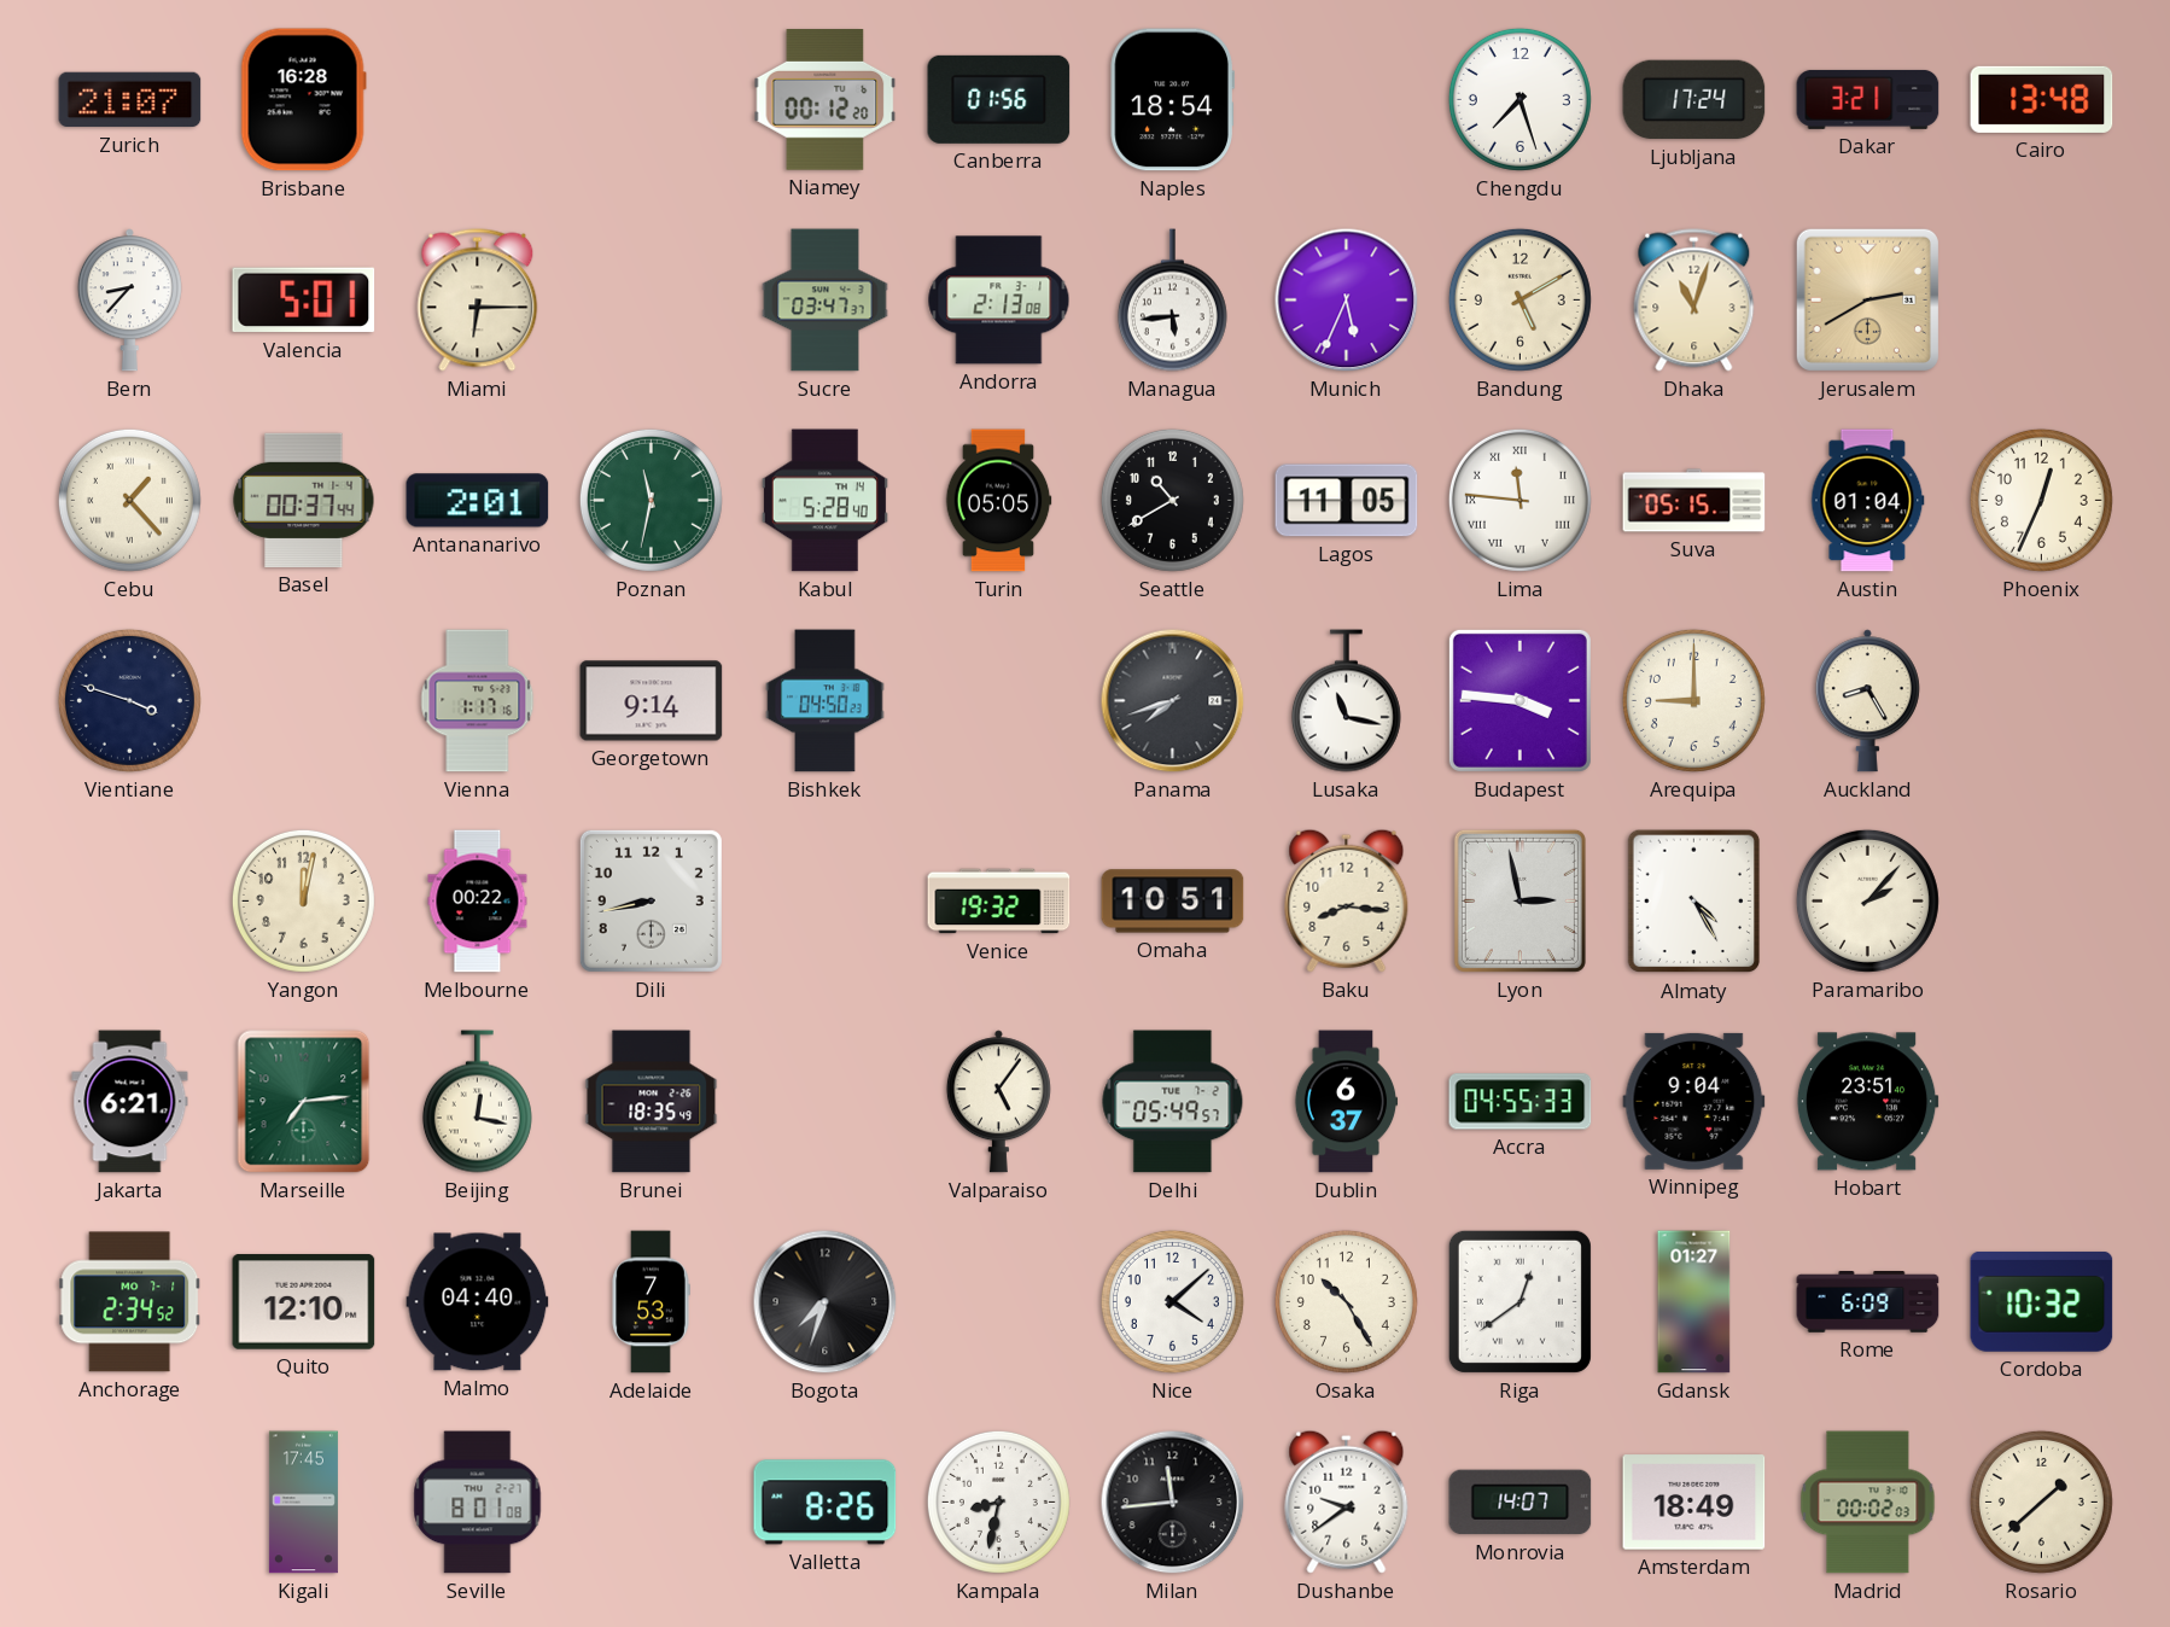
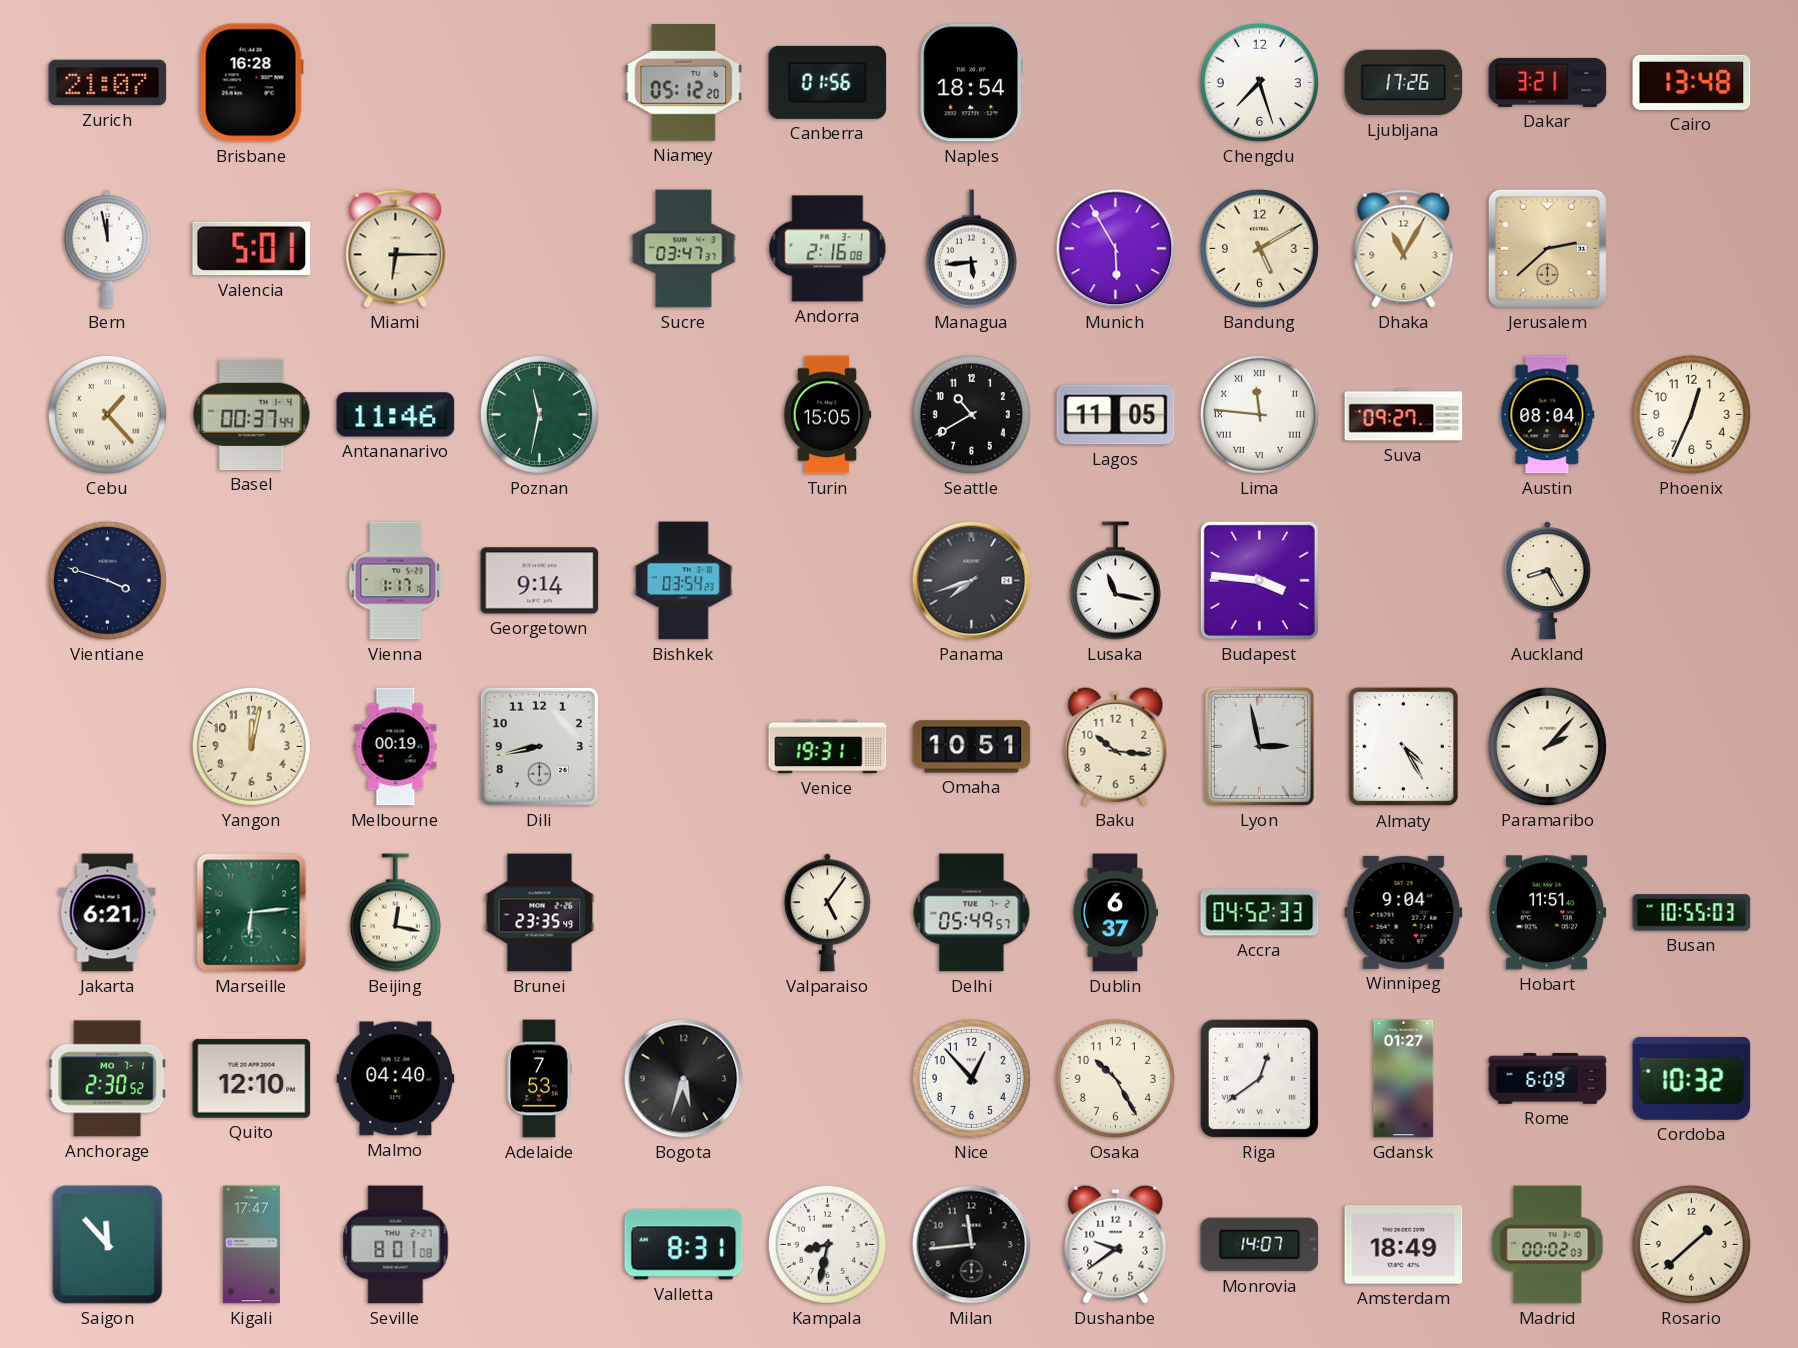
Niamey: 00:12 -> 05:12 (684, 83)
Ljubljana: 17:24 -> 17:26 (1404, 83)
Bern: 8:37 -> 11:58 (107, 249)
Andorra: 2:13 -> 2:16 (828, 249)
Munich: 5:34 -> 5:55 (1116, 249)
Dhaka: 11:03 -> 11:05 (1404, 249)
Jerusalem: 2:40 -> 2:38 (1547, 248)
Antananarivo: 2:01 -> 11:46 (396, 415)
Kabul: 5:28 -> none (824, 501)
Turin: 05:05 -> 15:05 (827, 415)
Suva: 05:15 -> 09:27 (1404, 415)
Austin: 01:04 -> 08:04 (1548, 415)
Bishkek: 04:50 -> 03:54 (684, 581)
Arequipa: 9:00 -> none (1693, 700)
Melbourne: 00:22 -> 00:19 (396, 747)
Venice: 19:32 -> 19:31 (828, 747)
Baku: 8:16 -> 10:16 (1116, 746)
Marseille: 7:14 -> 6:14 (252, 913)
Brunei: 18:35 -> 23:35 (540, 913)
Accra: 04:55 -> 04:52 (1260, 913)
Hobart: 23:51 -> 11:51 (1547, 913)
Busan: none -> 10:55 (1692, 913)
Anchorage: 2:34 -> 2:30 (108, 1079)
Bogota: 7:33 -> 5:33 (684, 1079)
Nice: 4:08 -> 12:53 (971, 1078)
Saigon: none -> 11:53 (108, 1245)
Kigali: 17:45 -> 17:47 (251, 1245)
Valletta: 8:26 -> 8:31 (684, 1245)
